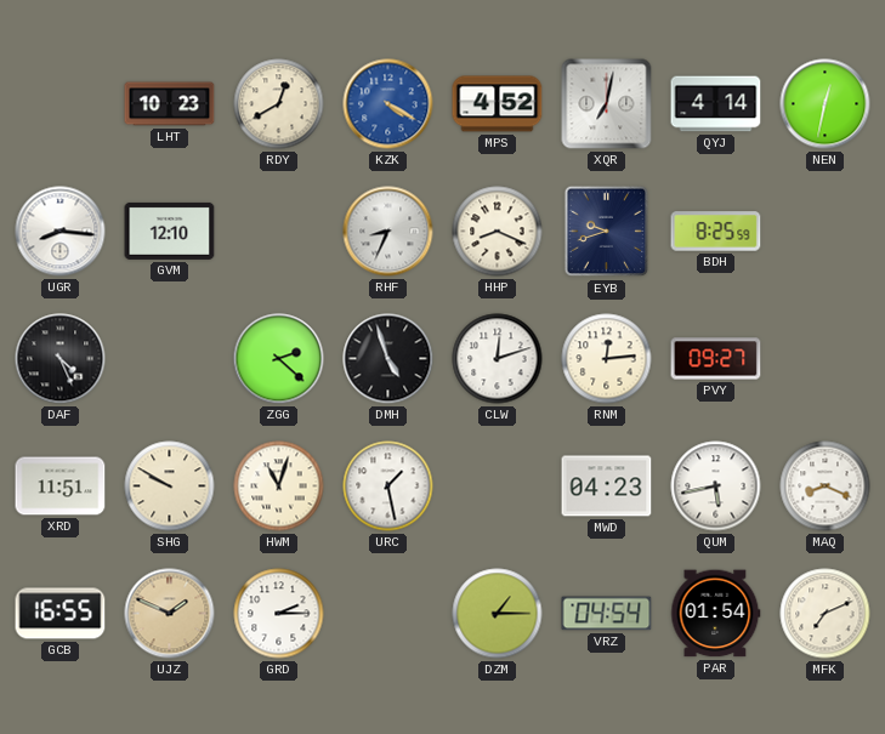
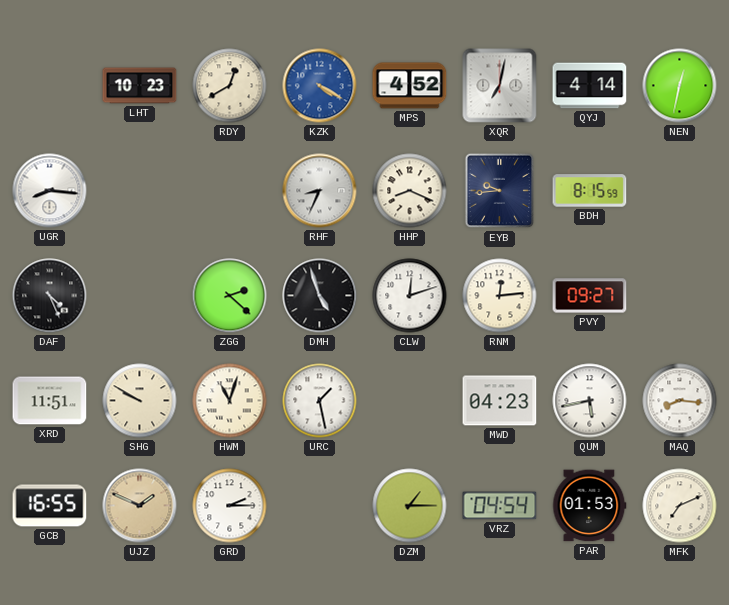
GVM: 12:10 -> none (170, 231)
EYB: 9:42 -> 9:44 (500, 191)
BDH: 8:25 -> 8:15 (590, 191)
MAQ: 8:19 -> 8:16 (680, 401)
PAR: 01:54 -> 01:53 (590, 506)
